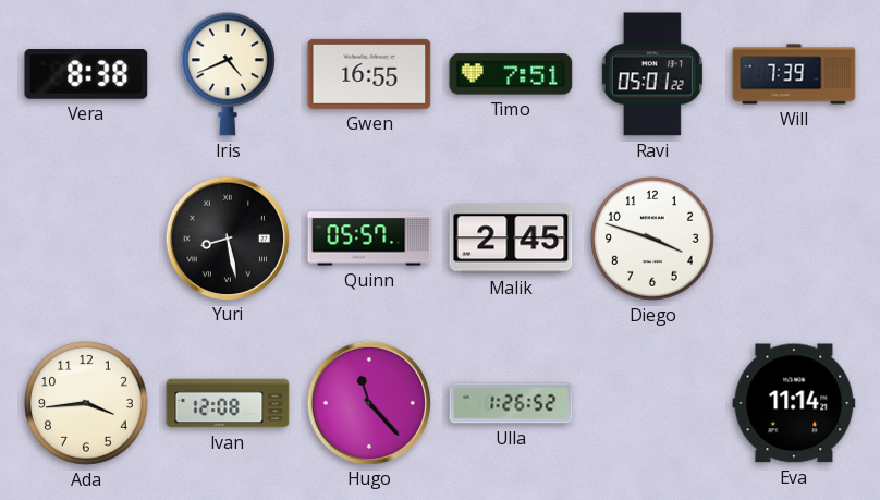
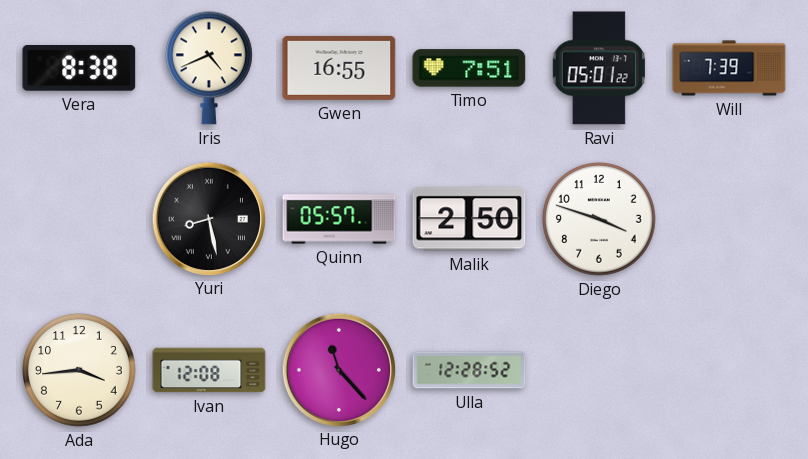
Malik: 2:45 -> 2:50 (469, 219)
Ulla: 1:26 -> 12:28 (469, 370)
Eva: 11:14 -> none (794, 403)
